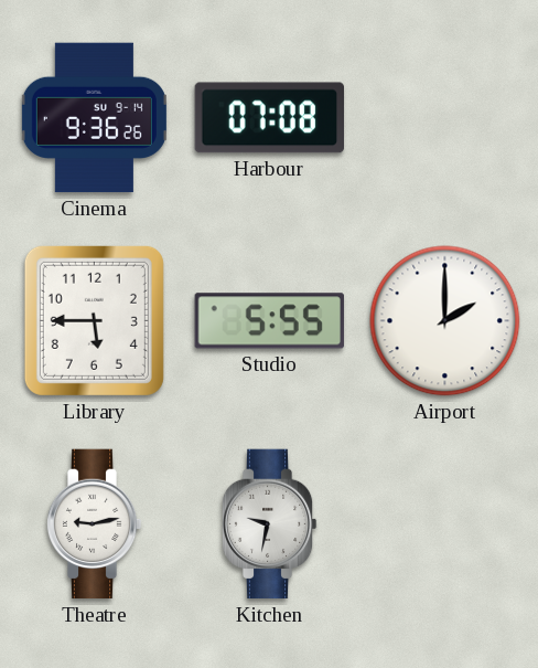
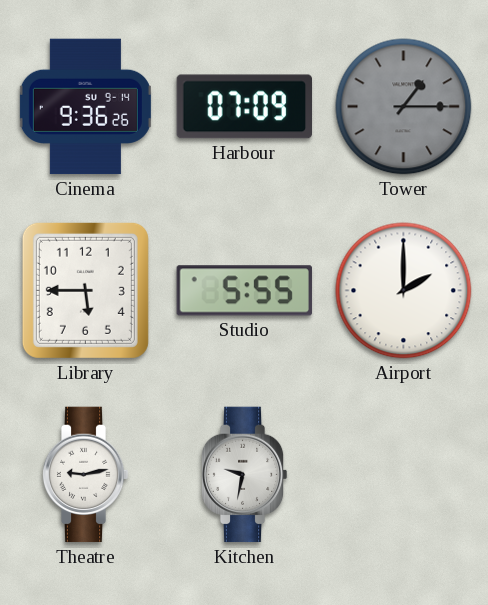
Harbour: 07:08 -> 07:09 (244, 107)
Tower: none -> 1:15 (404, 107)
